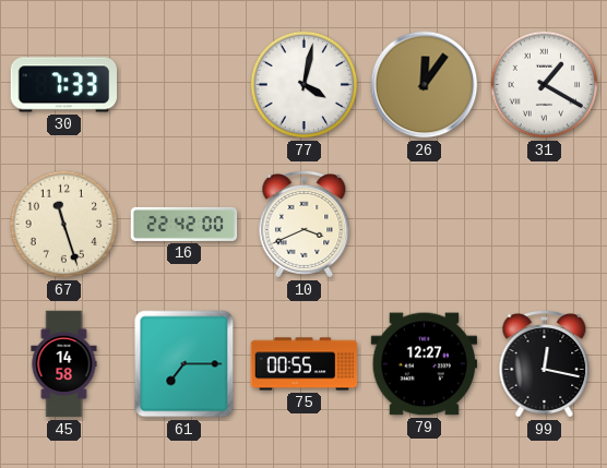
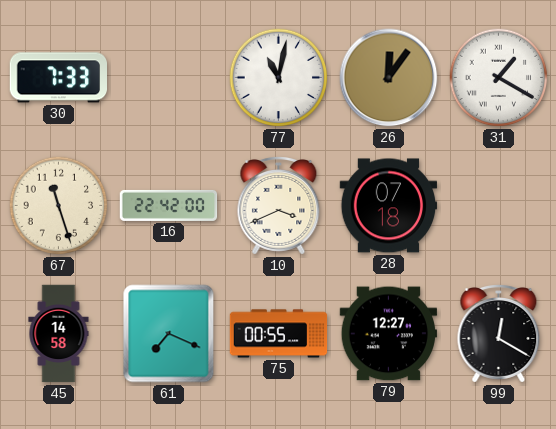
77: 4:02 -> 11:02 (279, 78)
28: none -> 07:18 (389, 206)
61: 7:15 -> 7:19 (169, 334)
99: 12:17 -> 12:20 (499, 334)
